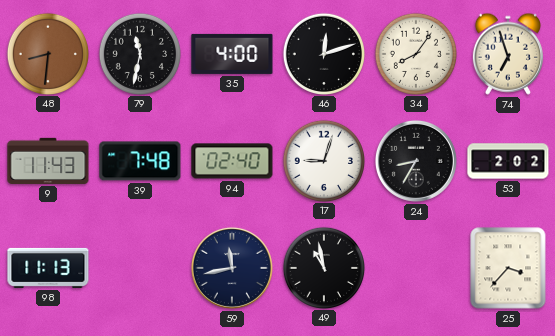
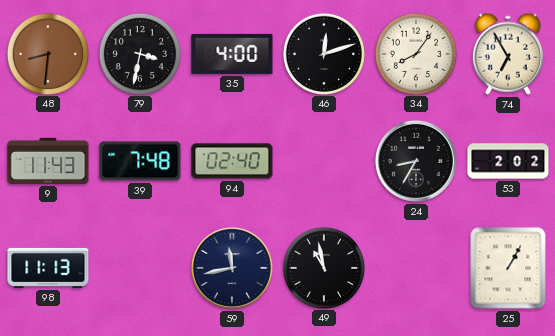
79: 11:32 -> 3:32 (139, 53)
74: 6:57 -> 6:55 (508, 54)
17: 9:03 -> none (323, 160)
25: 3:37 -> 1:05 (508, 268)
